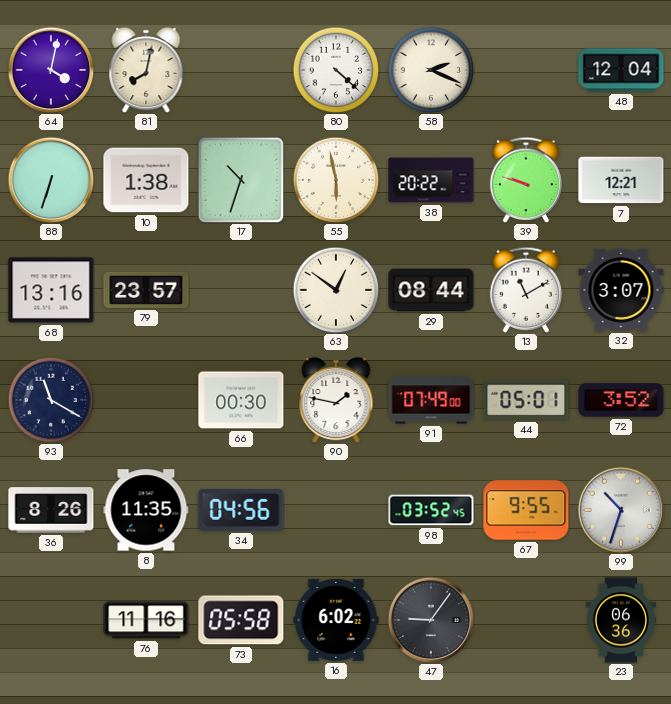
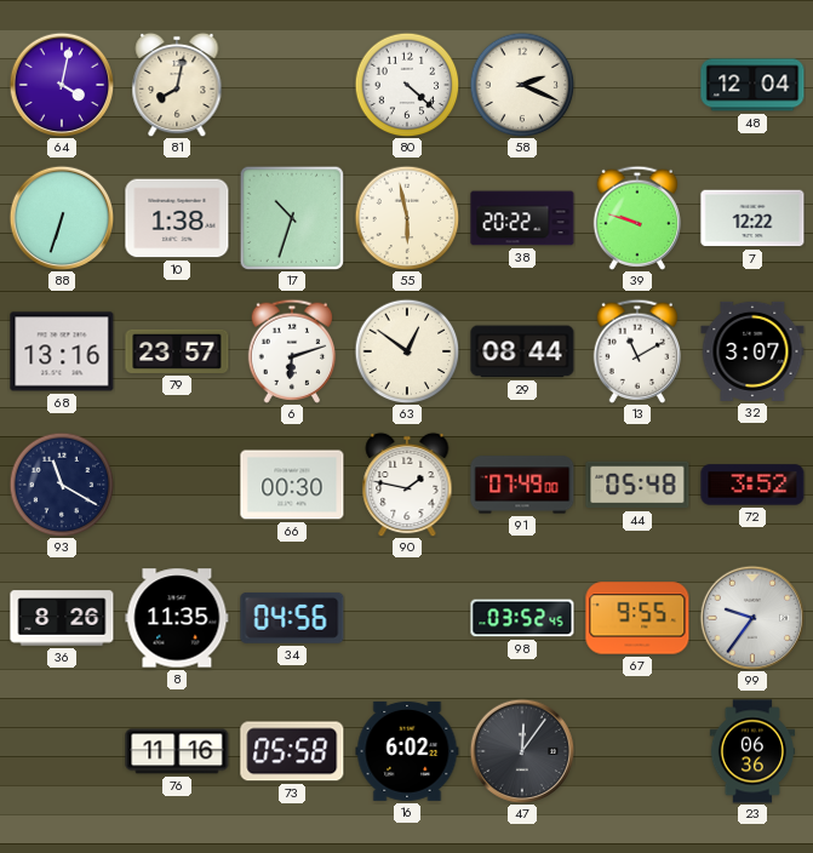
7: 12:21 -> 12:22 (752, 218)
6: none -> 6:12 (291, 351)
44: 05:01 -> 05:48 (637, 485)
99: 10:33 -> 9:36 (752, 618)
47: 9:06 -> 12:06 (522, 751)
